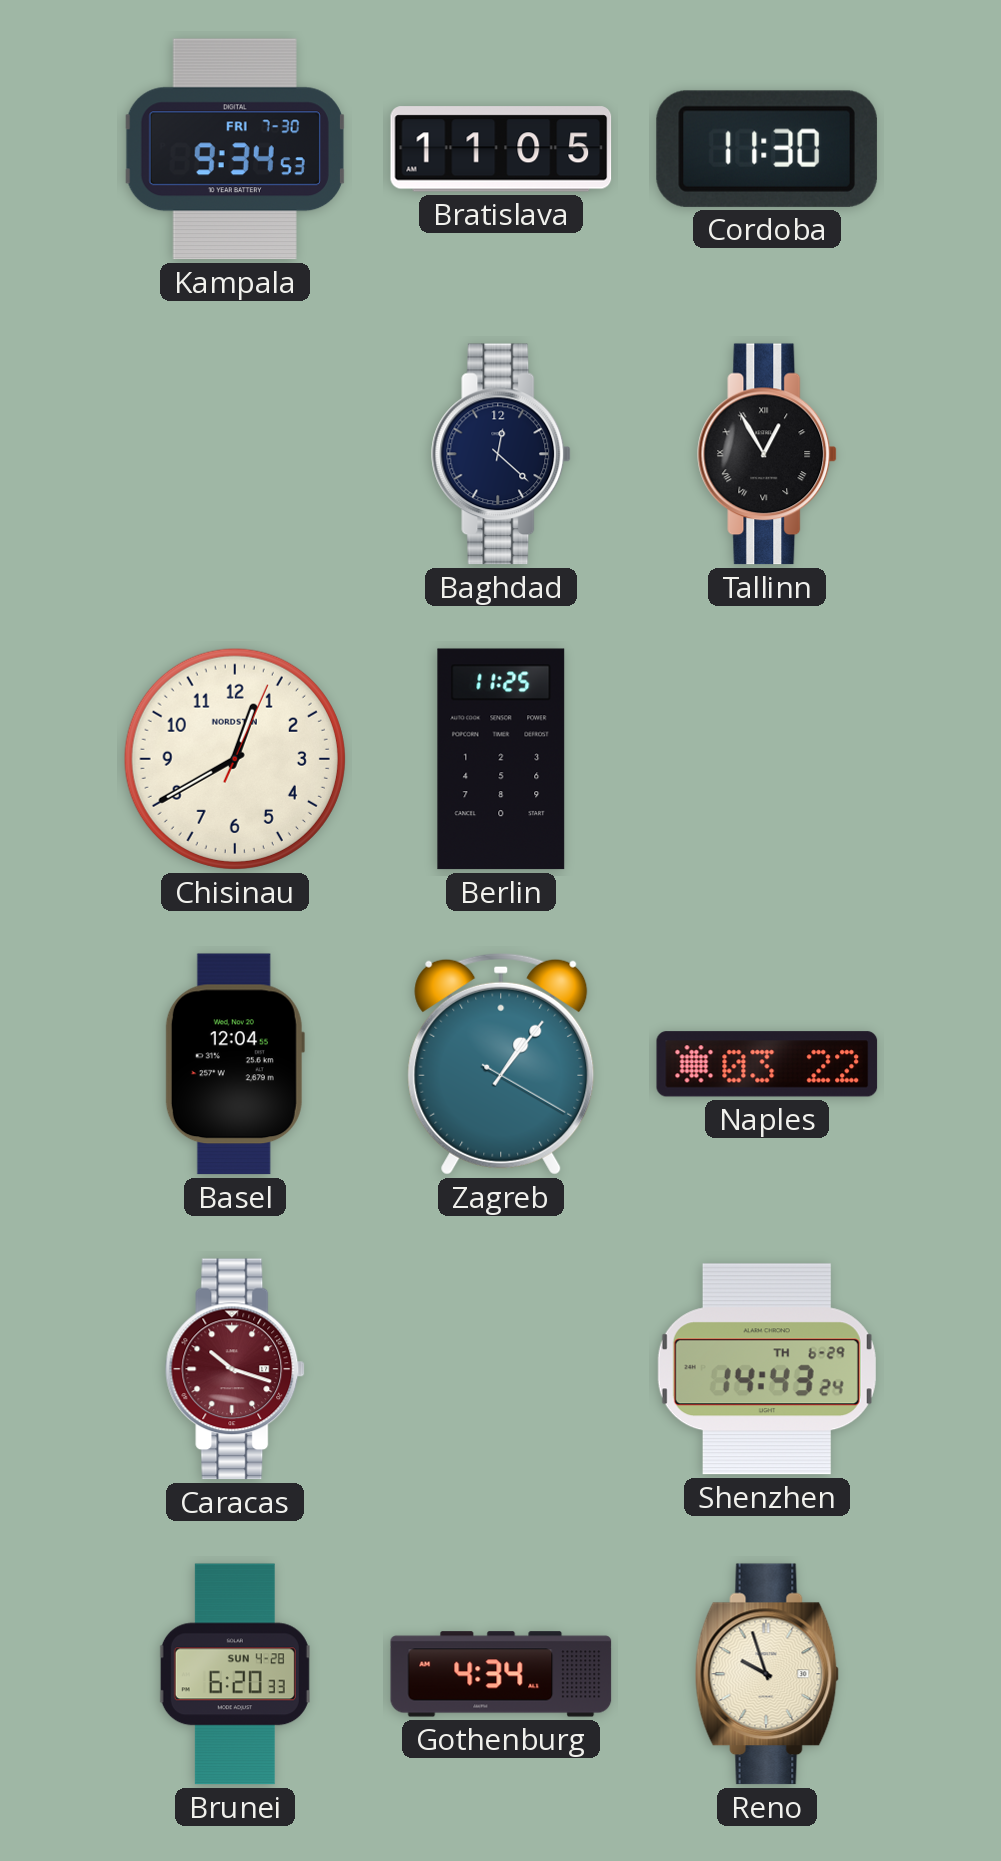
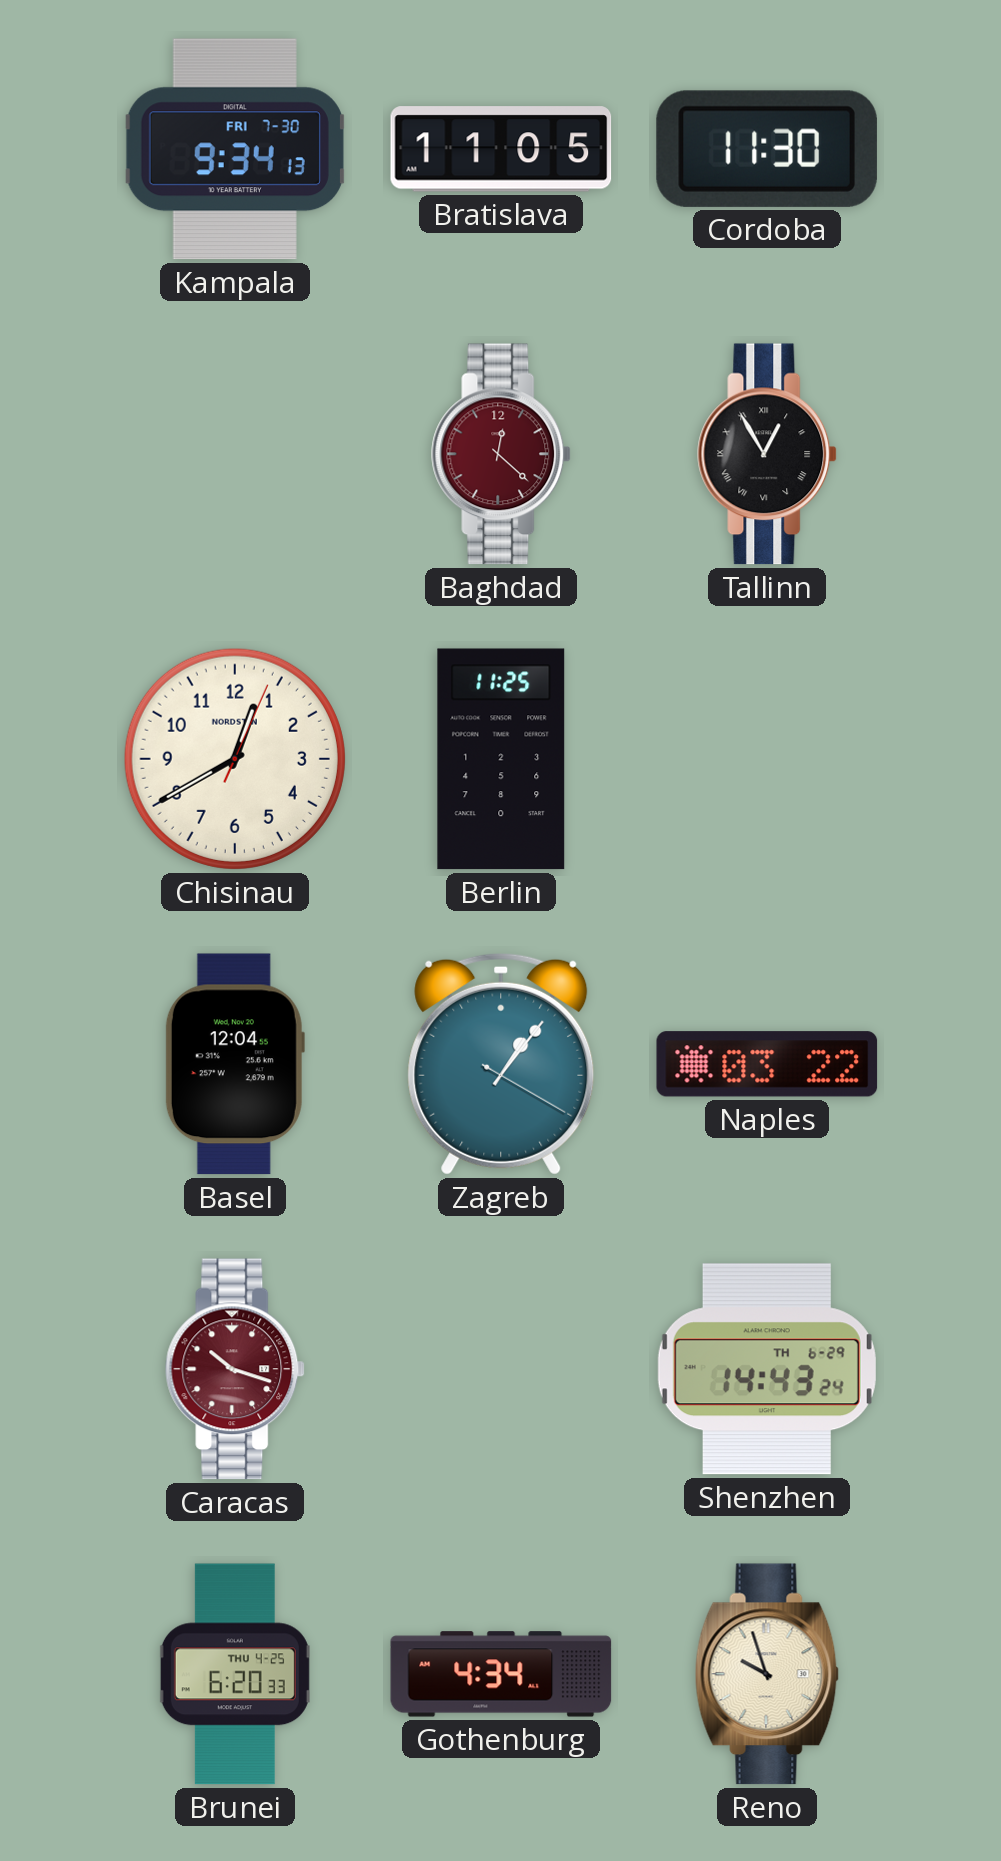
Kampala: 9:34:53 -> 9:34:13 (235, 149)
Baghdad dial: navy -> burgundy (502, 454)
Brunei date: SUN 4-28 -> THU 4-25 (235, 1674)
